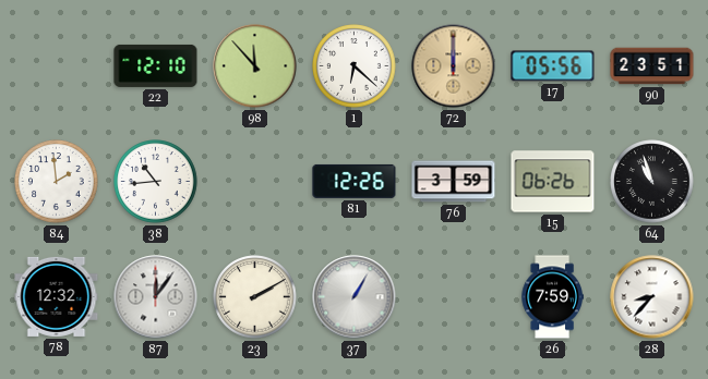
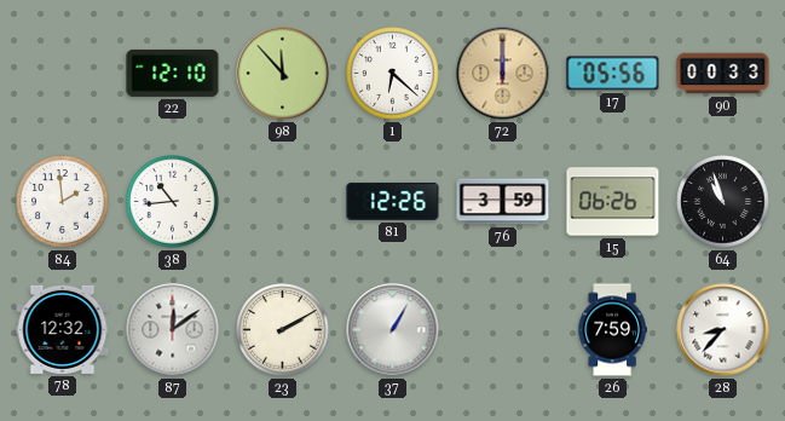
90: 23:51 -> 00:33 (723, 74)
87: 12:06 -> 12:09 (173, 330)
